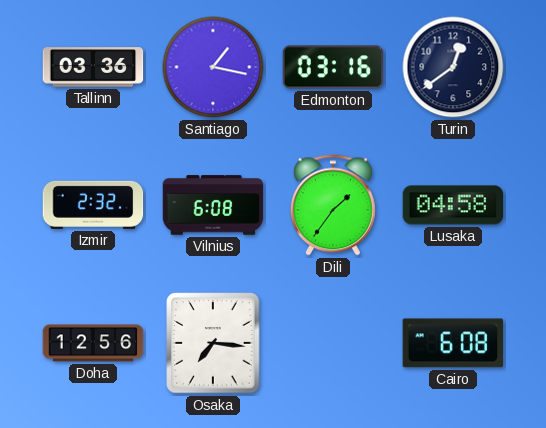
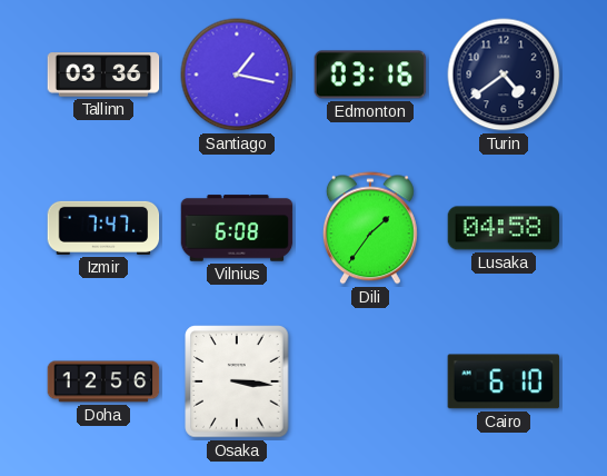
Turin: 12:39 -> 4:39 (504, 75)
Izmir: 2:32 -> 7:47 (103, 228)
Osaka: 7:16 -> 3:16 (237, 381)
Cairo: 6:08 -> 6:10 (504, 381)
